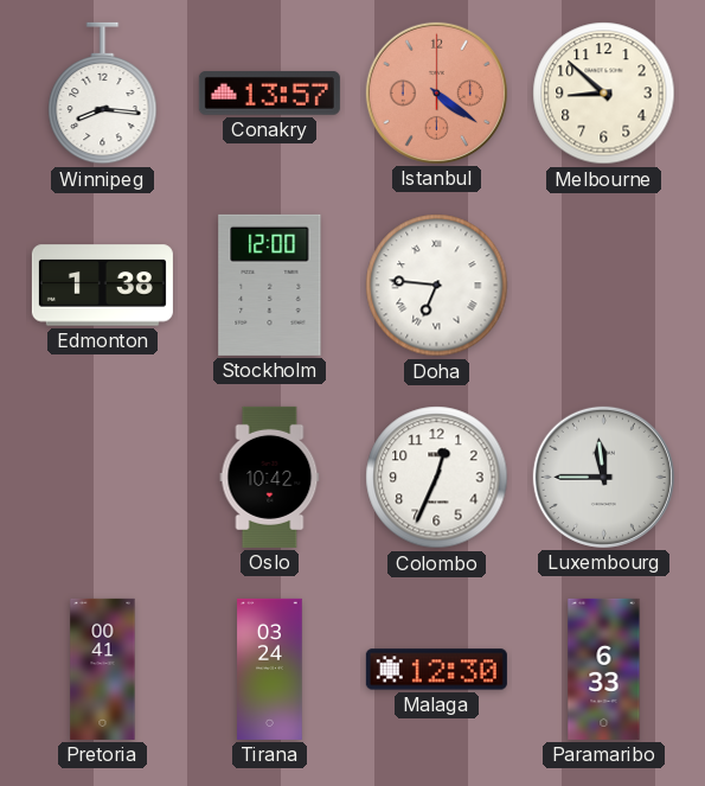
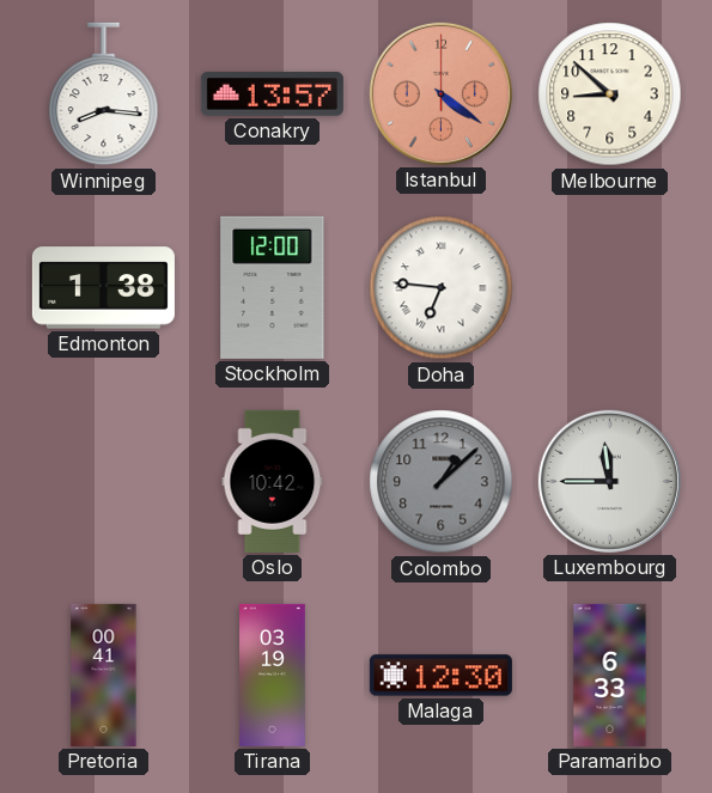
Colombo: 12:34 -> 1:08 (442, 482)
Colombo dial: white -> grey (442, 482)
Tirana: 03:24 -> 03:19 (273, 675)
